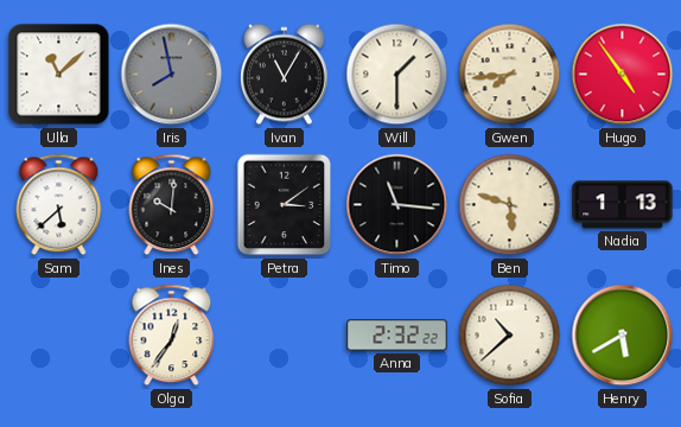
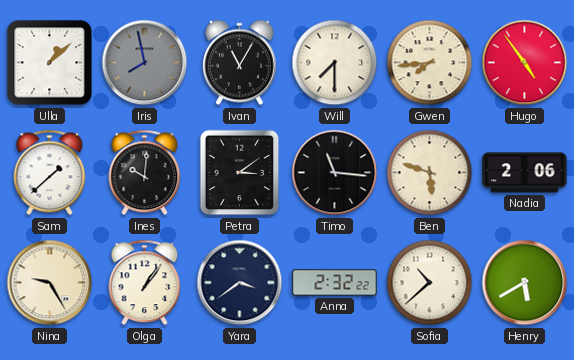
Ulla: 11:08 -> 1:08 (50, 63)
Will: 1:30 -> 7:30 (335, 63)
Sam: 5:38 -> 1:38 (50, 173)
Nadia: 1:13 -> 2:06 (525, 173)
Nina: none -> 9:25 (50, 283)
Olga: 12:36 -> 1:06 (145, 283)
Yara: none -> 3:39 (240, 283)
